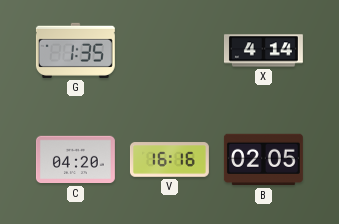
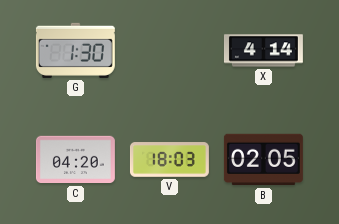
G: 1:35 -> 1:30 (75, 50)
V: 16:16 -> 18:03 (169, 160)
